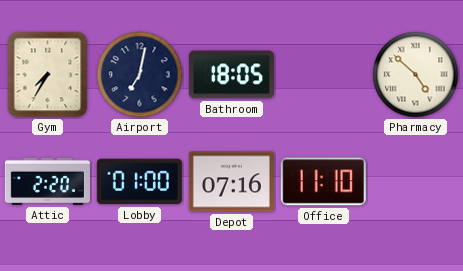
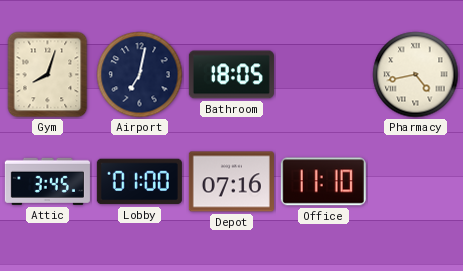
Gym: 7:35 -> 8:03 (48, 75)
Pharmacy: 4:52 -> 4:43 (416, 75)
Attic: 2:20 -> 3:45 (47, 181)
